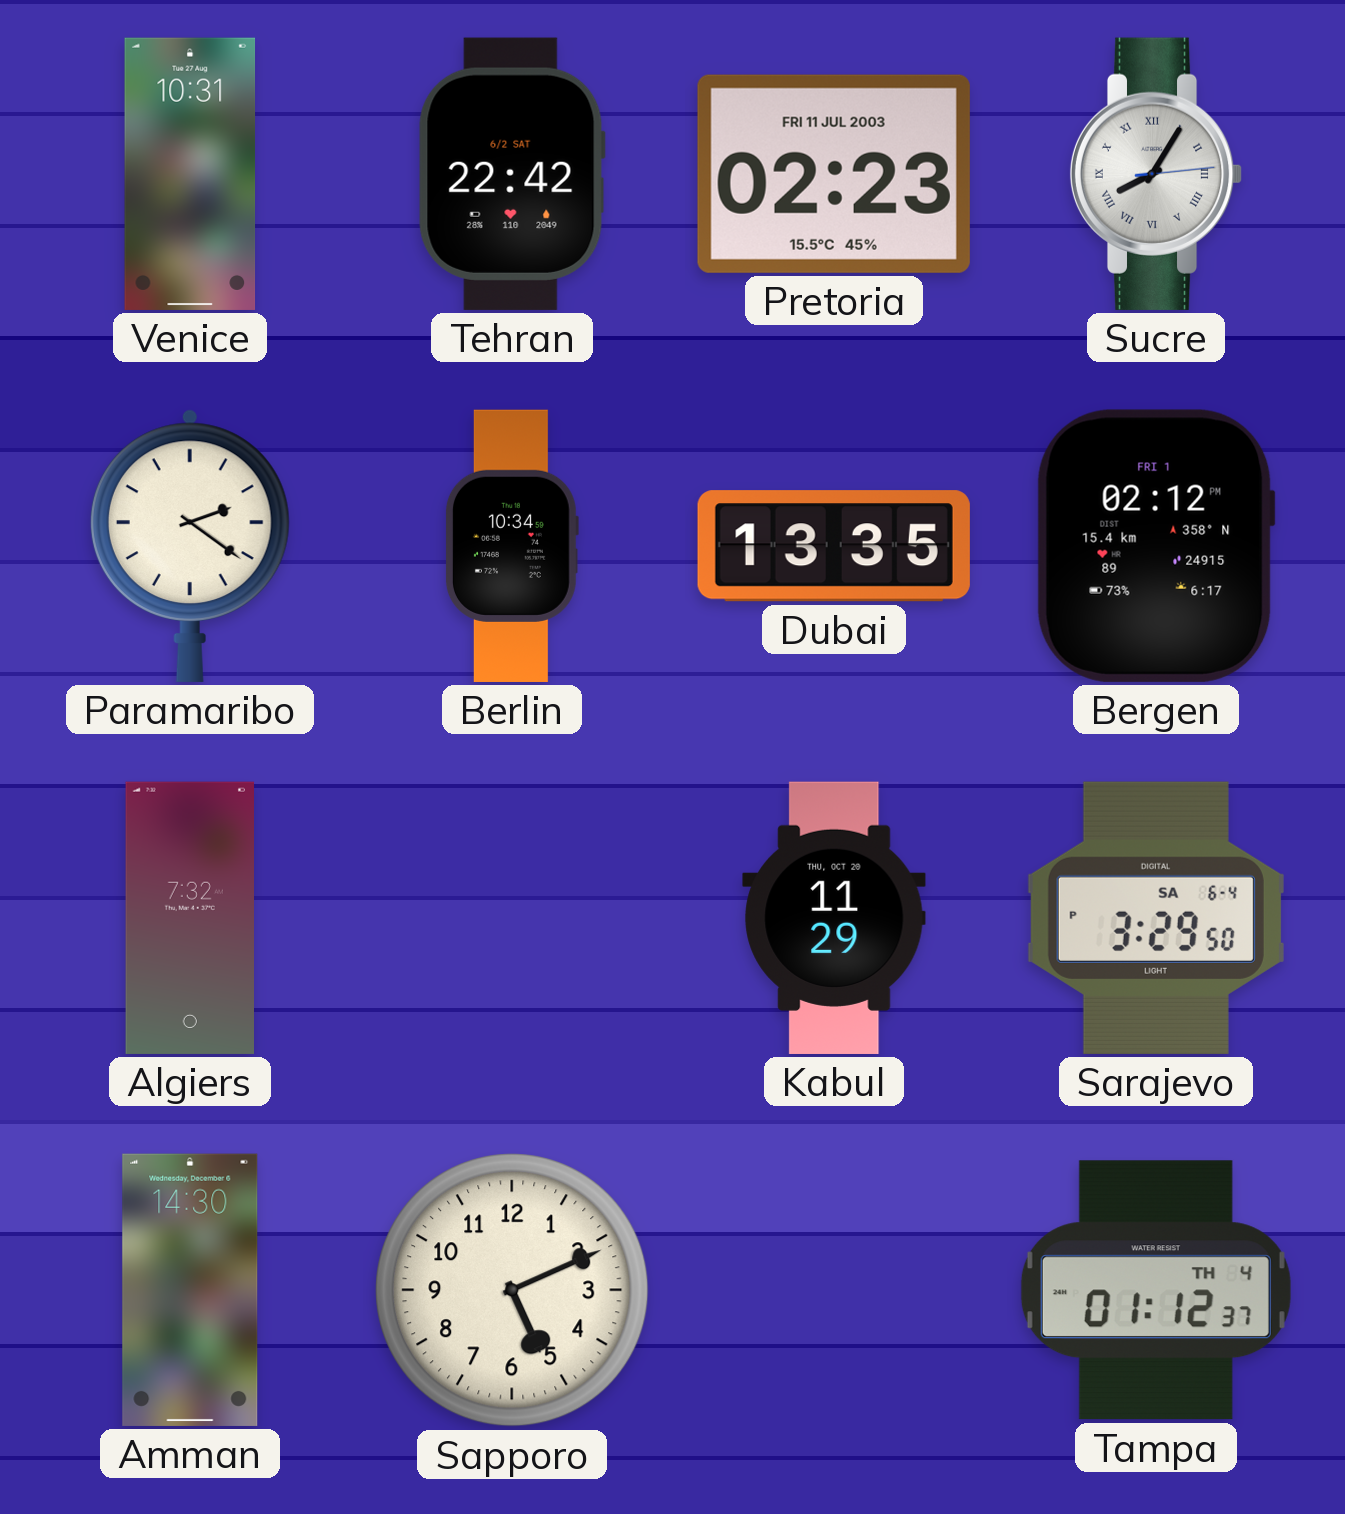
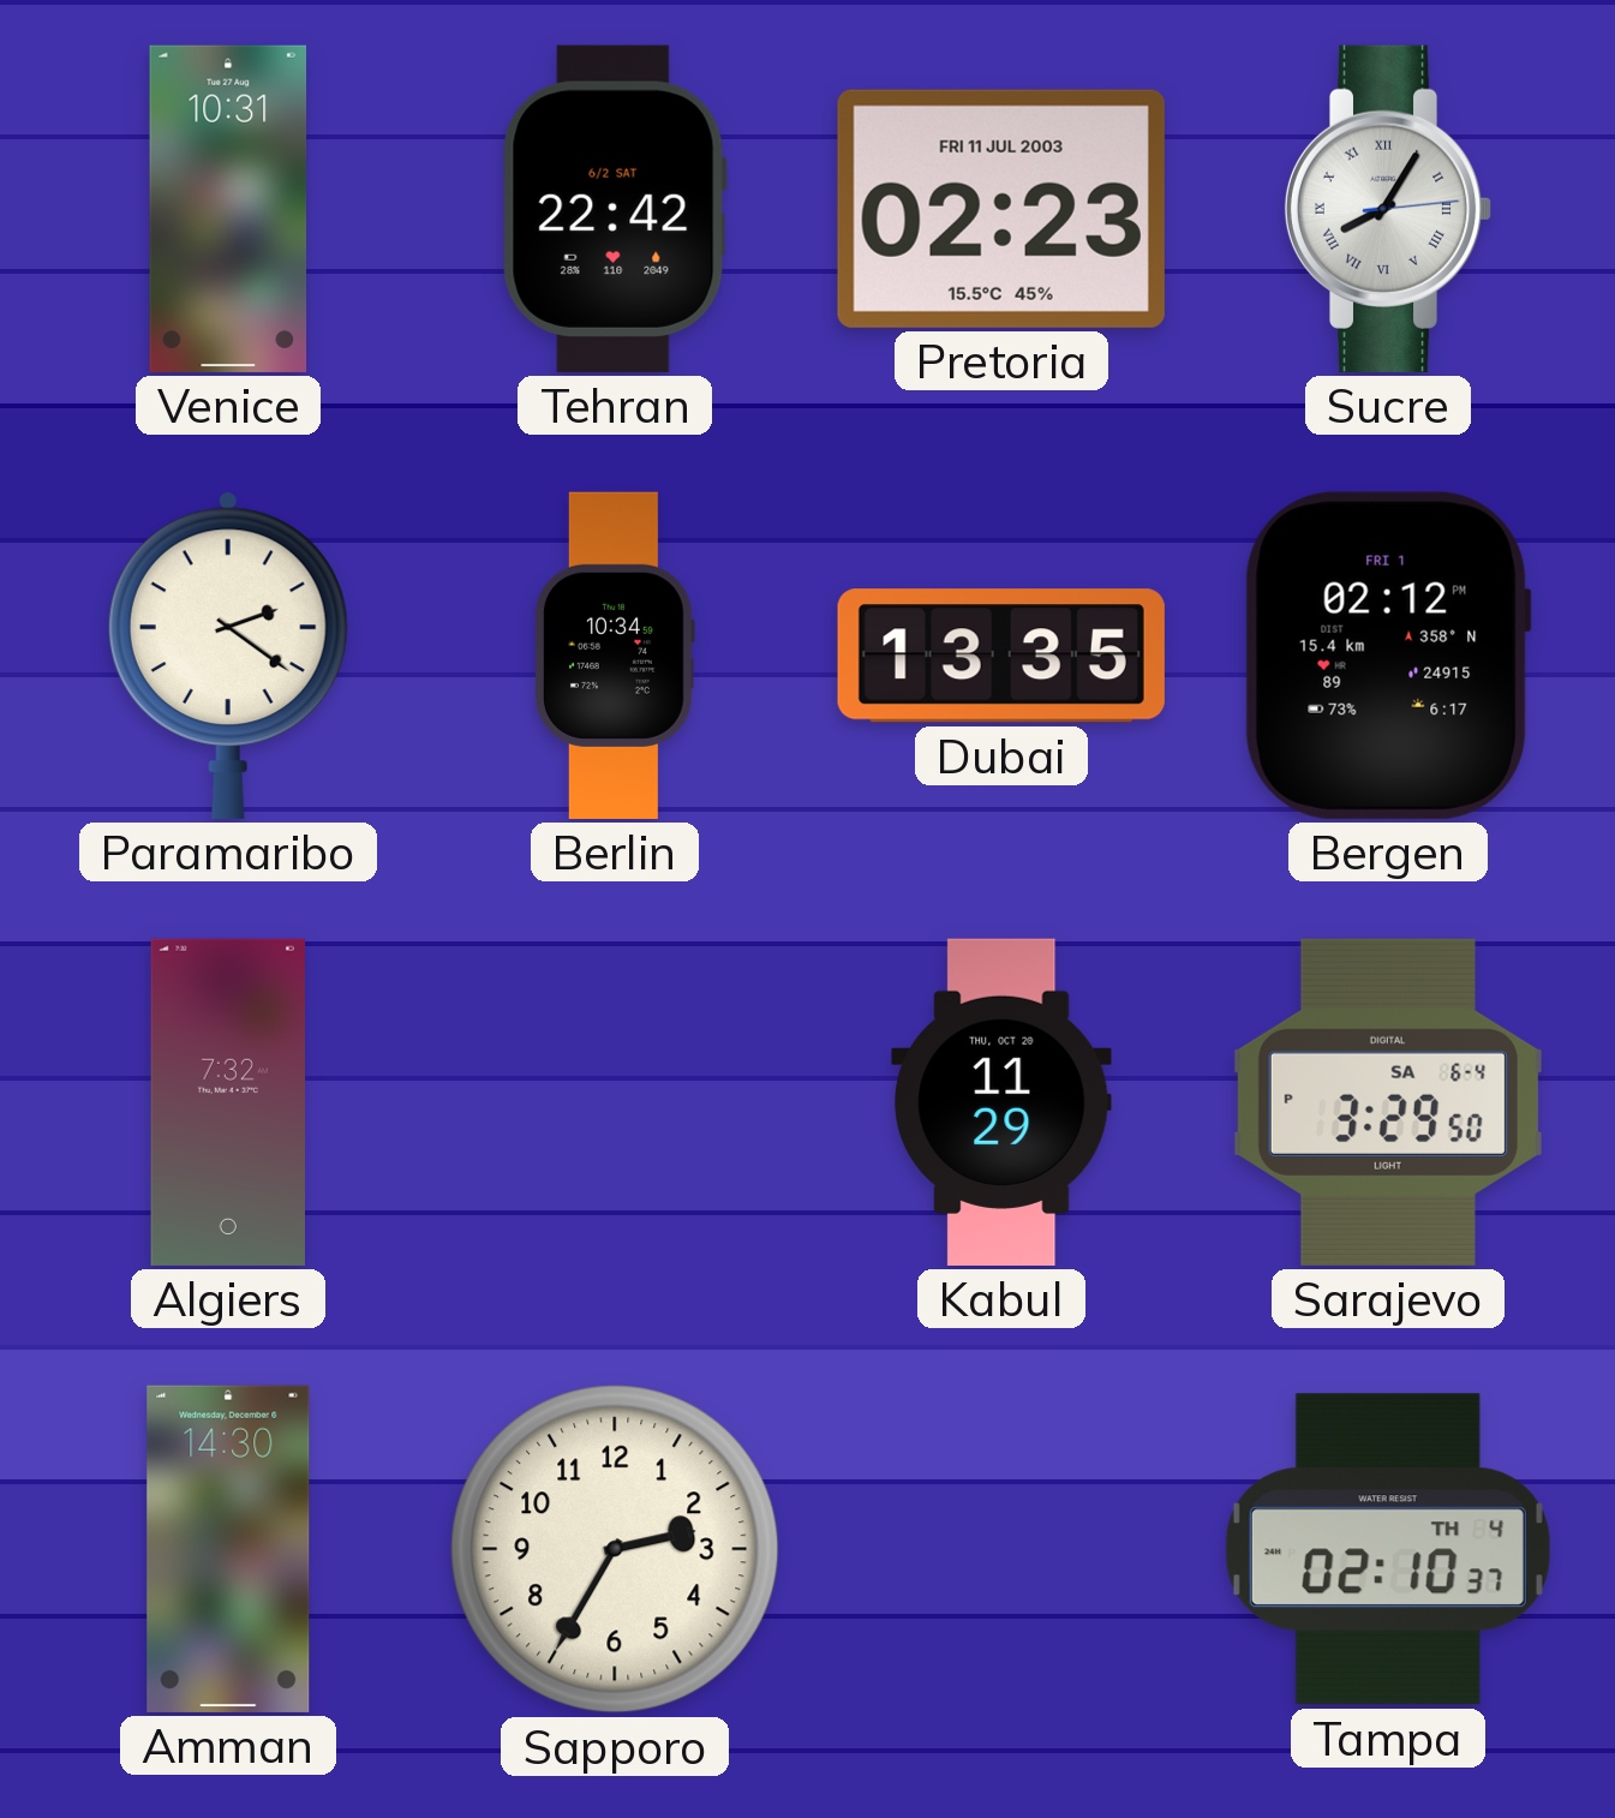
Sapporo: 5:11 -> 2:35 (615, 1549)
Tampa: 01:12 -> 02:10 (1388, 1549)
